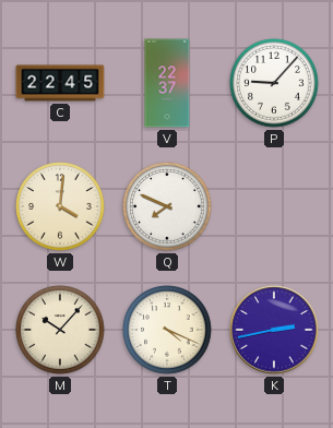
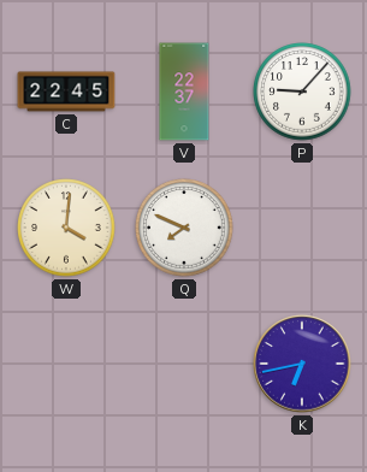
M: 10:07 -> none (60, 330)
T: 4:19 -> none (167, 330)
K: 2:43 -> 6:43 (302, 364)
